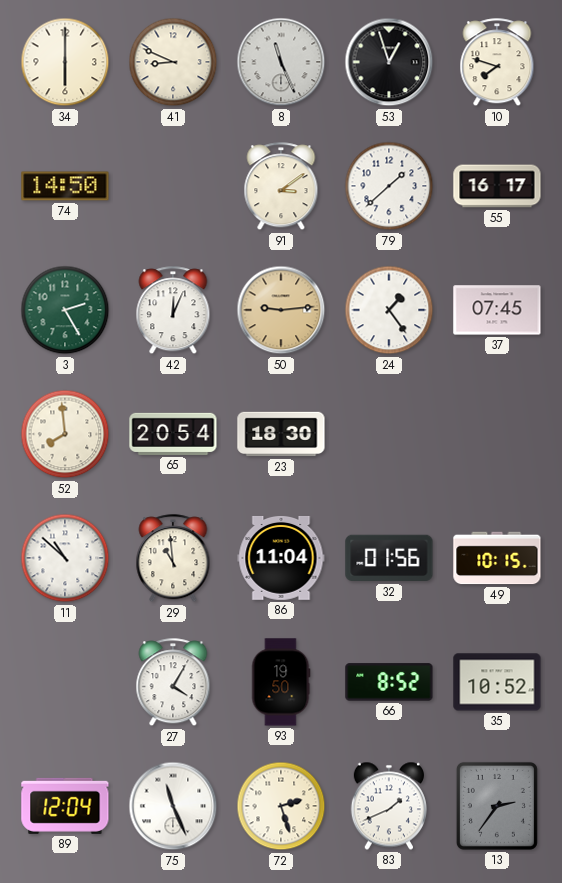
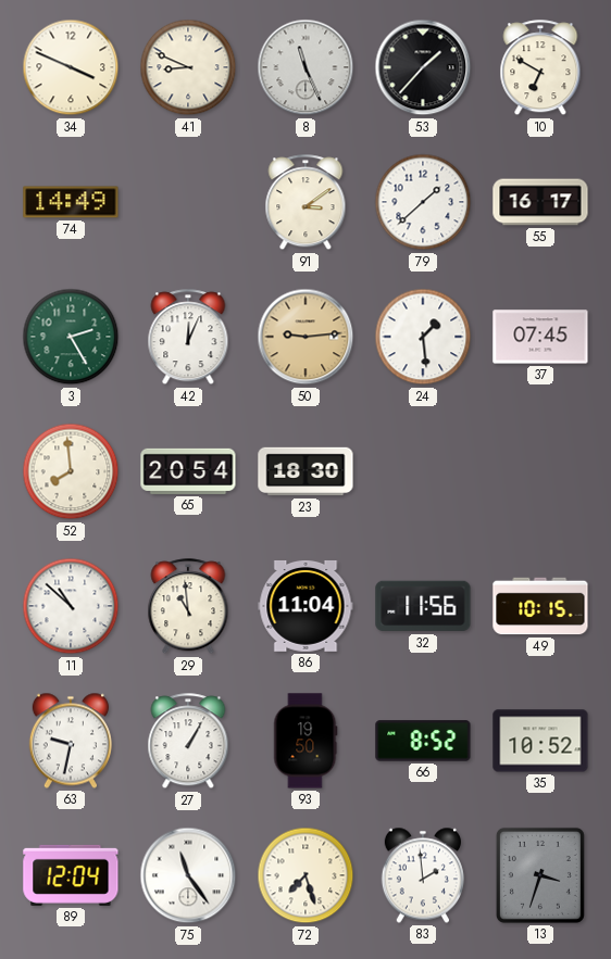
34: 6:00 -> 3:49 (71, 67)
53: 12:57 -> 1:37 (423, 67)
10: 7:48 -> 6:50 (540, 68)
74: 14:50 -> 14:49 (71, 202)
24: 1:24 -> 1:29 (423, 337)
32: 01:56 -> 11:56 (423, 606)
63: none -> 9:32 (71, 741)
27: 4:05 -> 1:05 (188, 742)
75: 11:26 -> 11:24 (188, 875)
72: 2:27 -> 7:27 (305, 875)
83: 1:41 -> 1:59 (423, 875)
13: 2:36 -> 3:33 (540, 875)
